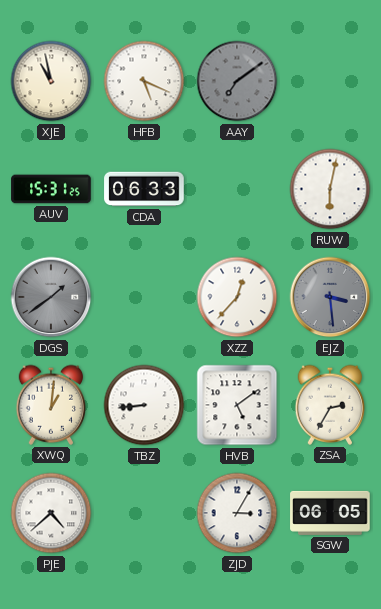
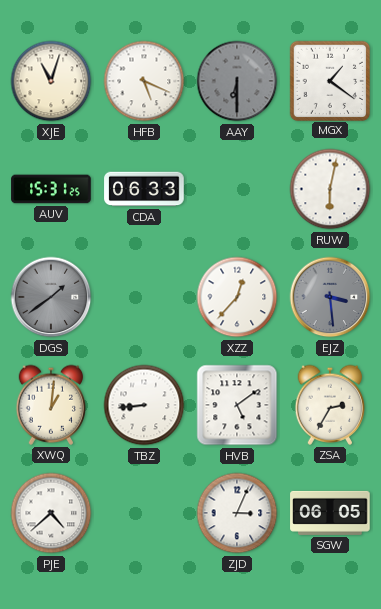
XJE: 10:58 -> 11:03 (51, 81)
AAY: 7:09 -> 6:30 (237, 81)
MGX: none -> 1:21 (329, 80)
ZJD: 3:05 -> 3:04 (237, 513)
